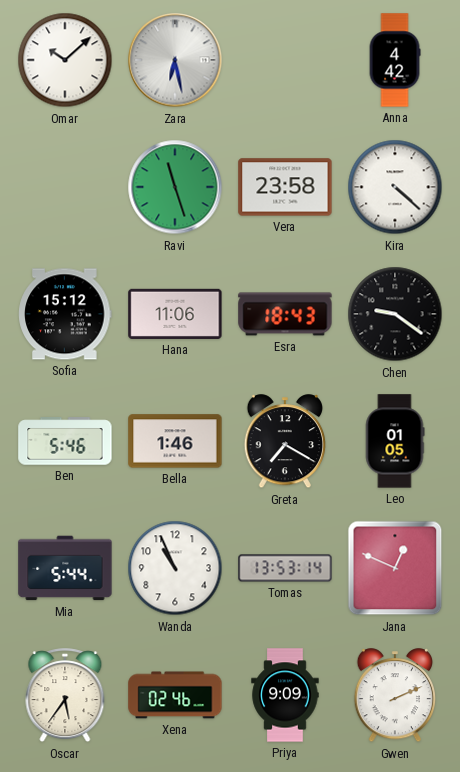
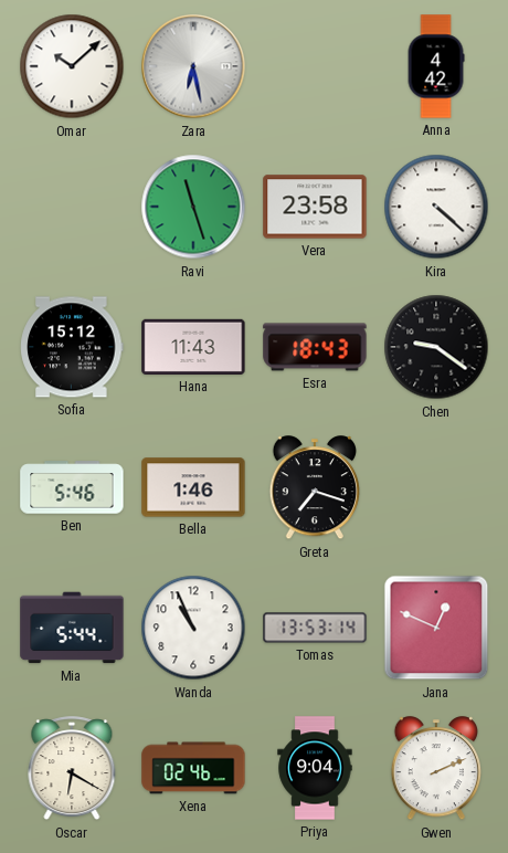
Hana: 11:06 -> 11:43 (193, 347)
Greta: 7:20 -> 7:18 (314, 488)
Leo: 01:05 -> none (395, 441)
Oscar: 5:36 -> 6:20 (72, 769)
Priya: 9:09 -> 9:04 (315, 768)
